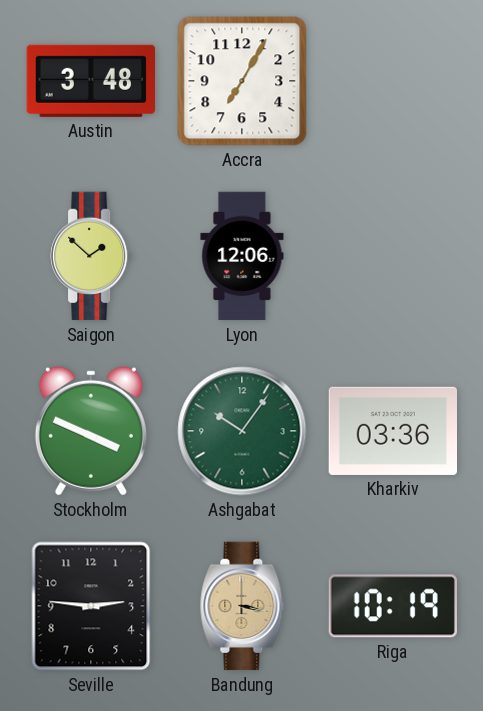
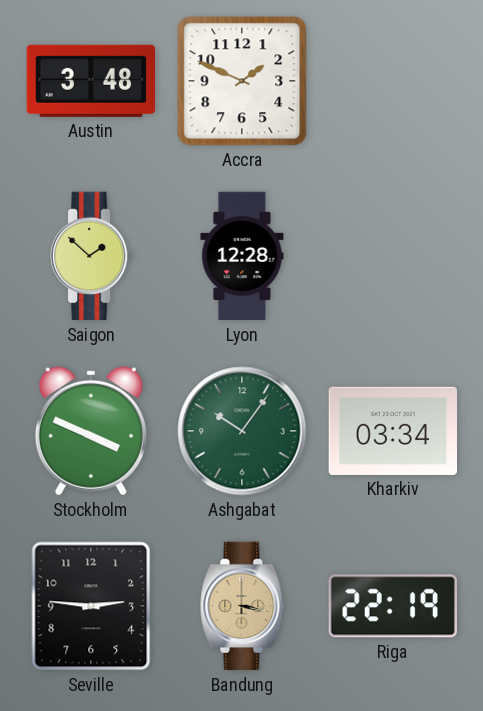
Accra: 7:05 -> 1:49 (242, 81)
Lyon: 12:06 -> 12:28 (242, 256)
Kharkiv: 03:36 -> 03:34 (392, 431)
Riga: 10:19 -> 22:19 (393, 606)
